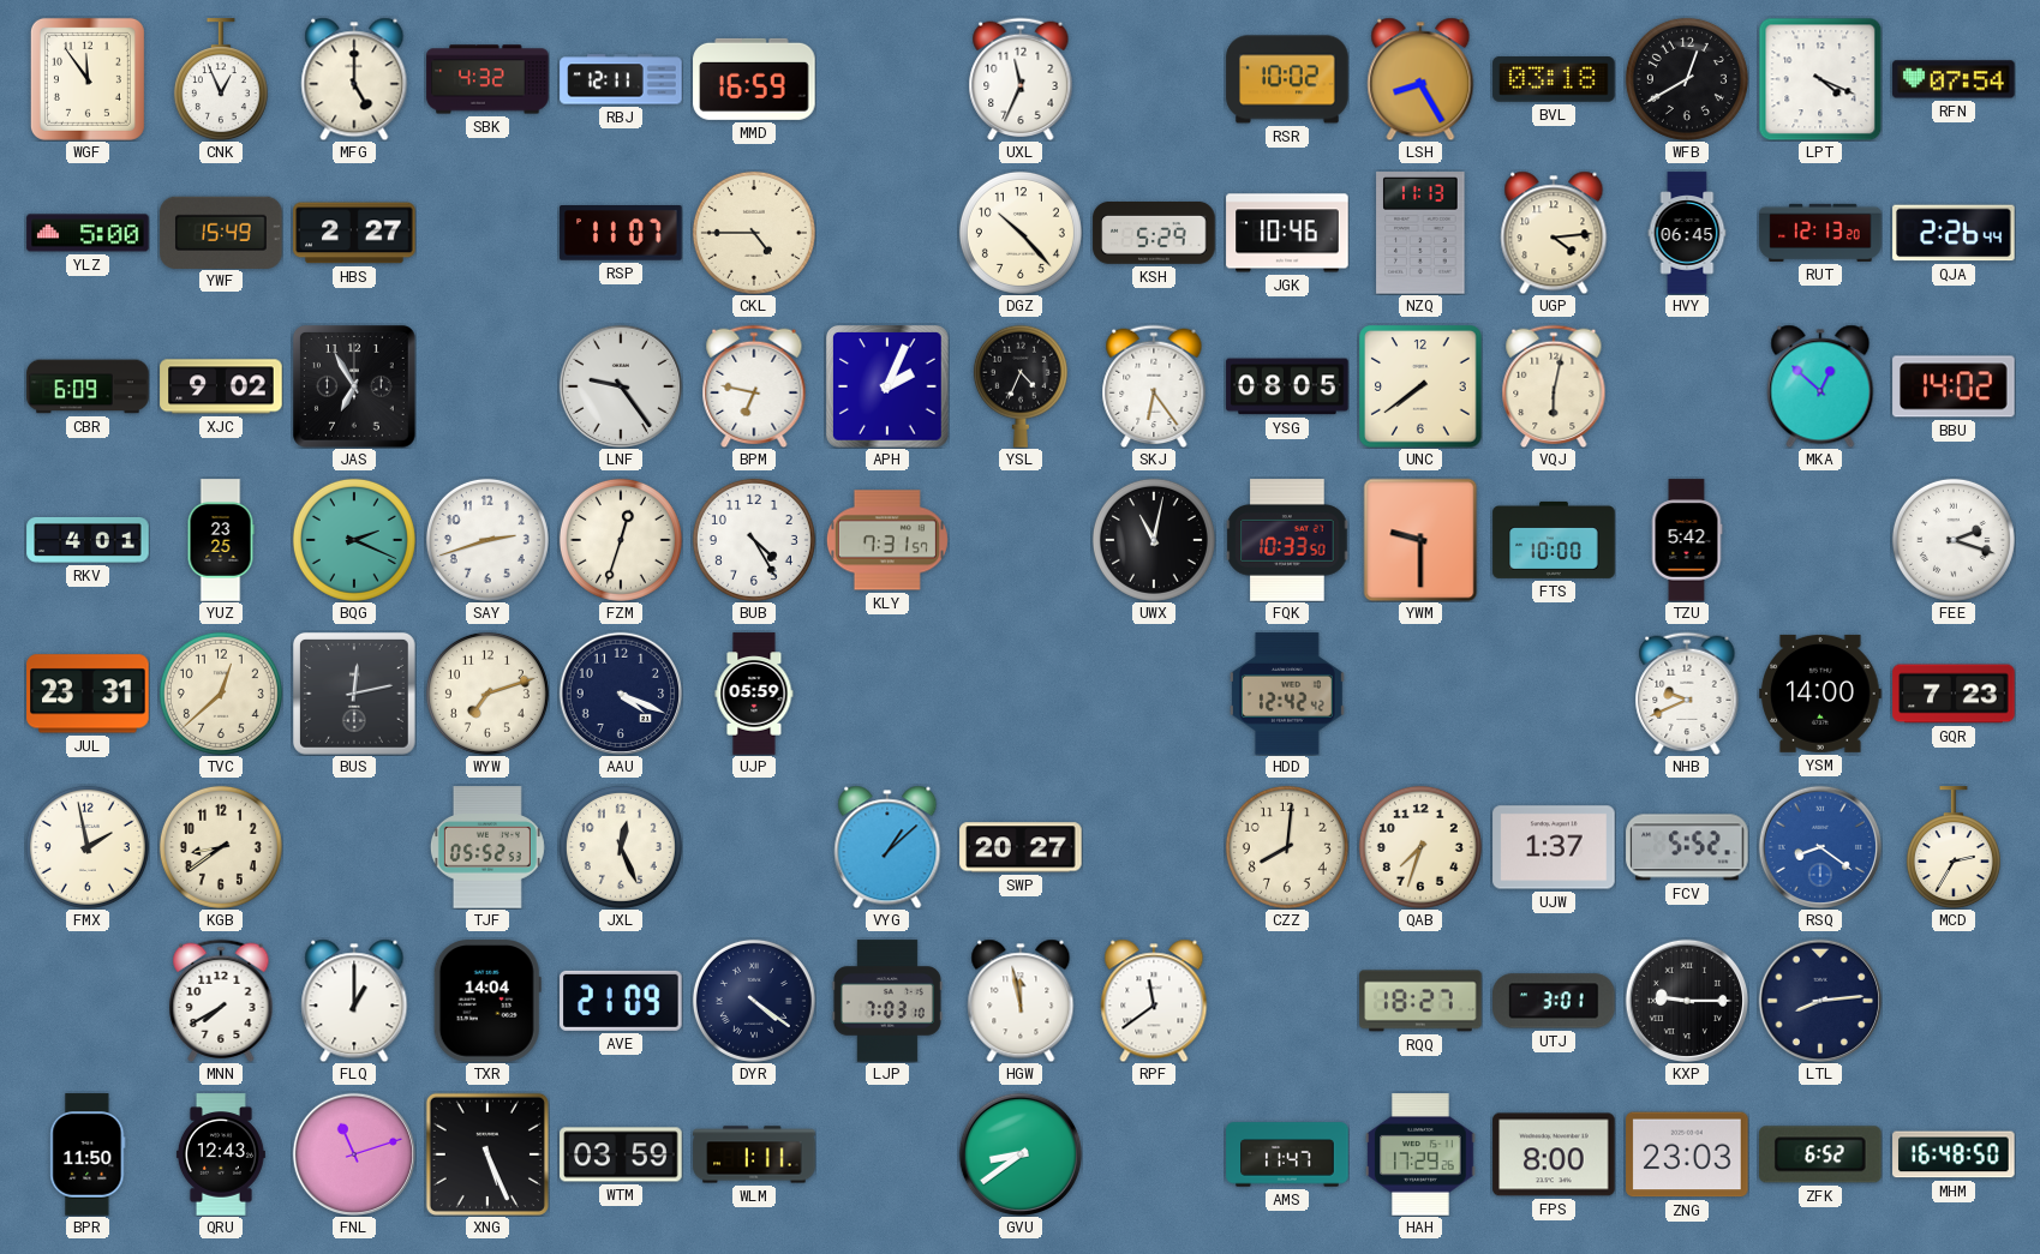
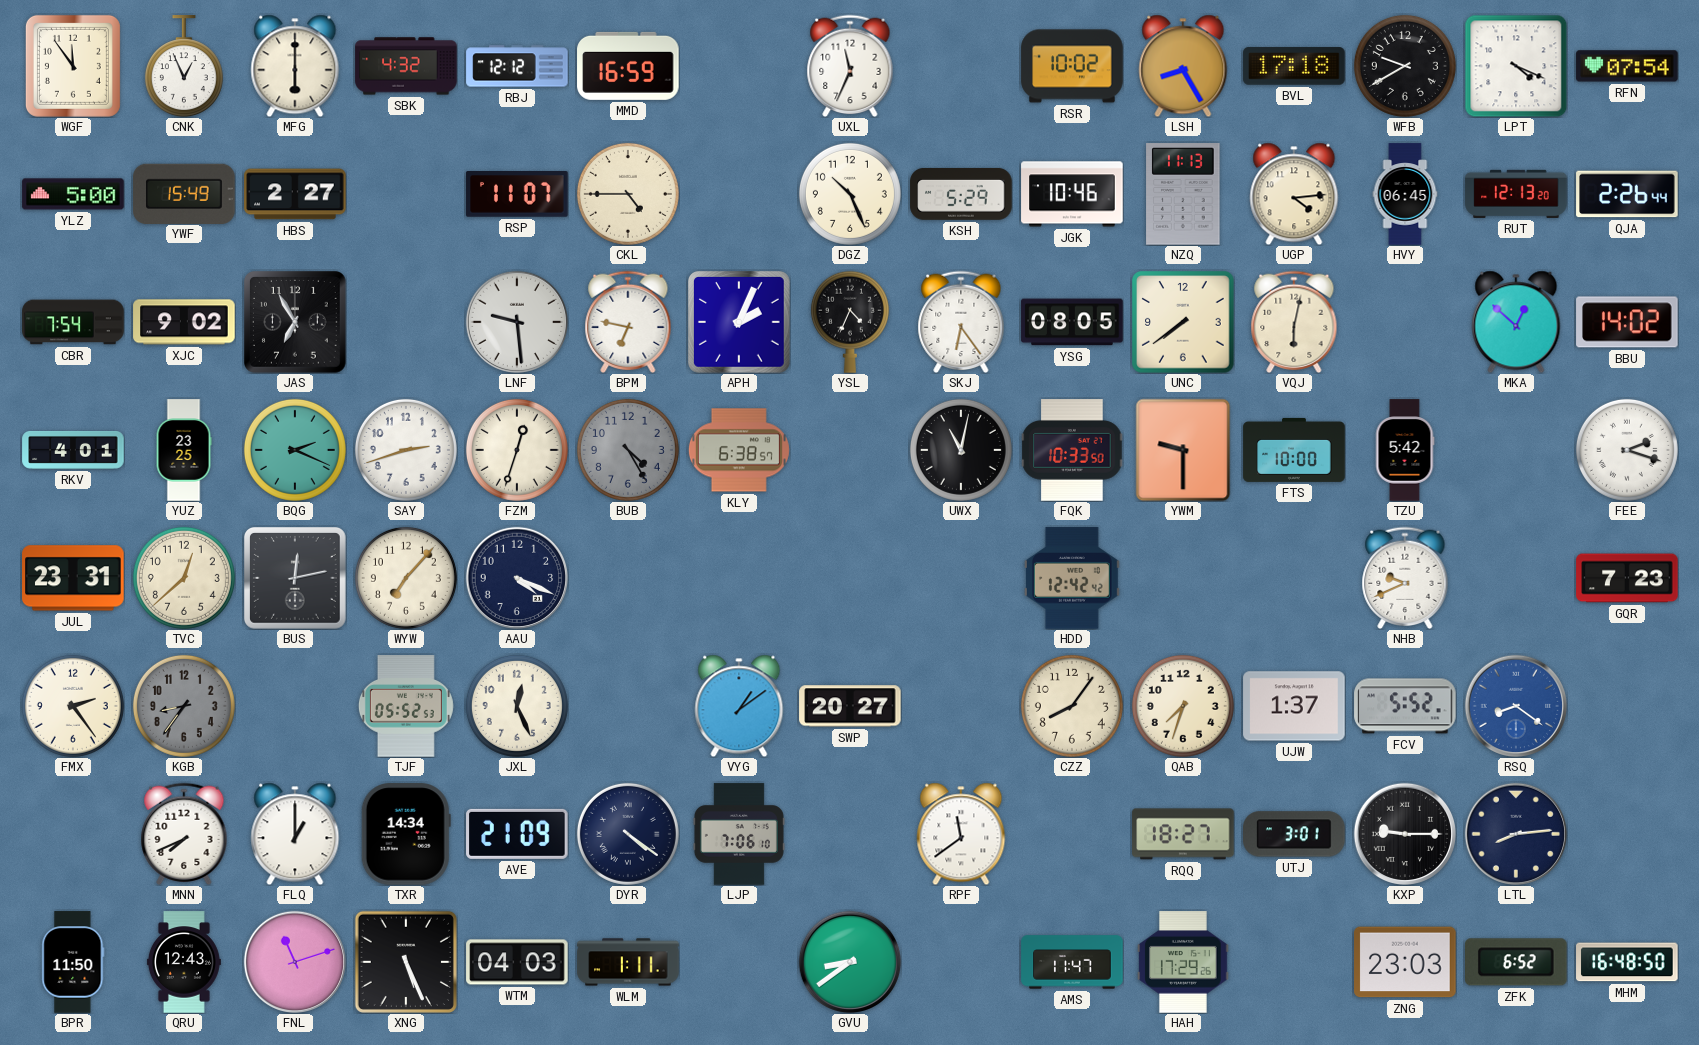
MFG: 5:00 -> 6:00 (295, 66)
RBJ: 12:11 -> 12:12 (517, 66)
BVL: 03:18 -> 17:18 (1294, 66)
WFB: 12:40 -> 9:40 (1405, 66)
DGZ: 10:23 -> 10:26 (850, 194)
CBR: 6:09 -> 7:54 (73, 322)
LNF: 9:24 -> 9:29 (516, 321)
BUB dial: white -> grey (628, 450)
KLY: 7:31 -> 6:38 (739, 450)
WYW: 7:12 -> 7:07 (406, 578)
UJP: 05:59 -> none (754, 694)
YSM: 14:00 -> none (1820, 694)
FMX: 1:58 -> 2:24 (73, 706)
KGB: 8:39 -> 8:36 (184, 706)
KGB dial: cream -> grey (184, 706)
VYG: 1:08 -> 1:09 (739, 706)
CZZ: 8:01 -> 8:06 (1072, 706)
MCD: 2:35 -> none (1954, 847)
MNN: 7:40 -> 7:41 (184, 834)
TXR: 14:04 -> 14:34 (406, 834)
LJP: 7:03 -> 7:06 (739, 834)
HGW: 11:58 -> none (1021, 1001)
WTM: 03:59 -> 04:03 (517, 962)
FPS: 8:00 -> none (1554, 1154)
